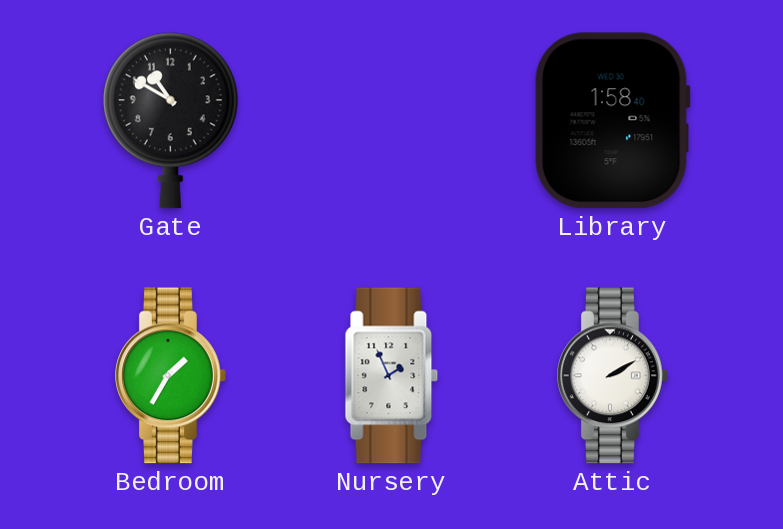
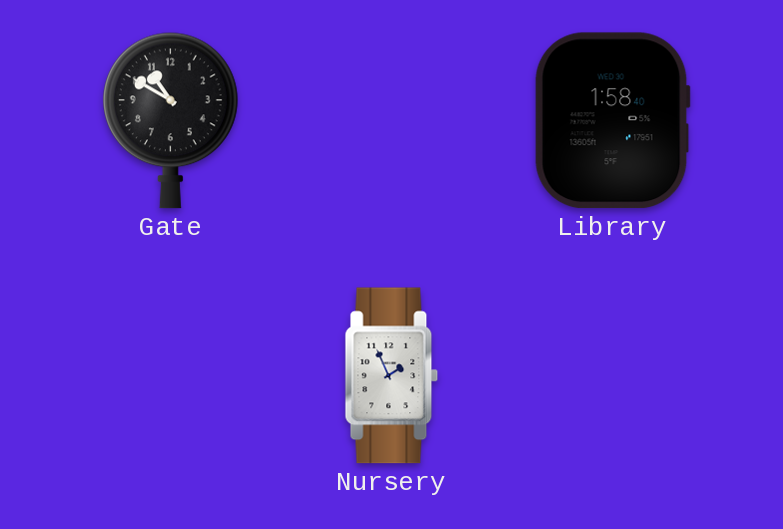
Bedroom: 1:35 -> none (171, 376)
Attic: 2:10 -> none (613, 376)
